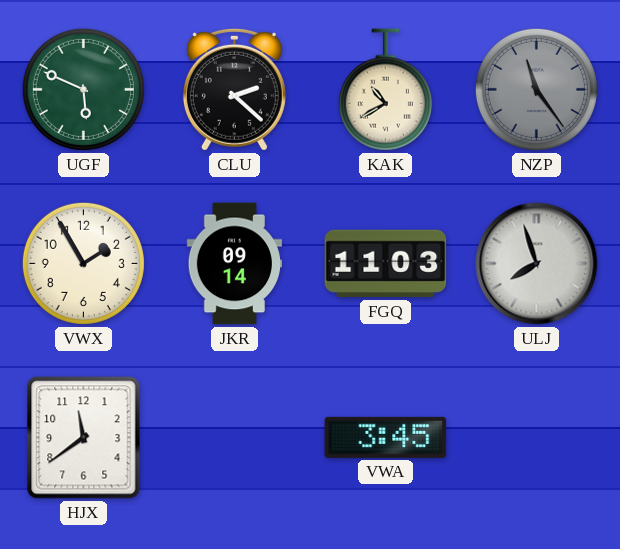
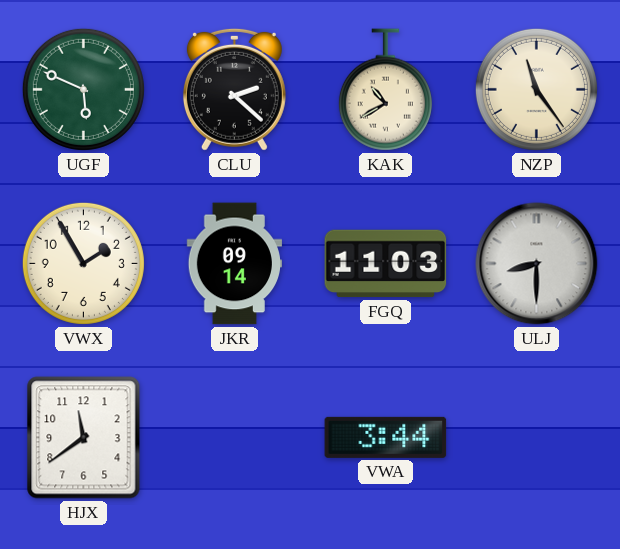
NZP dial: grey -> cream (536, 89)
ULJ: 7:57 -> 8:30 (537, 264)
VWA: 3:45 -> 3:44 (386, 437)
